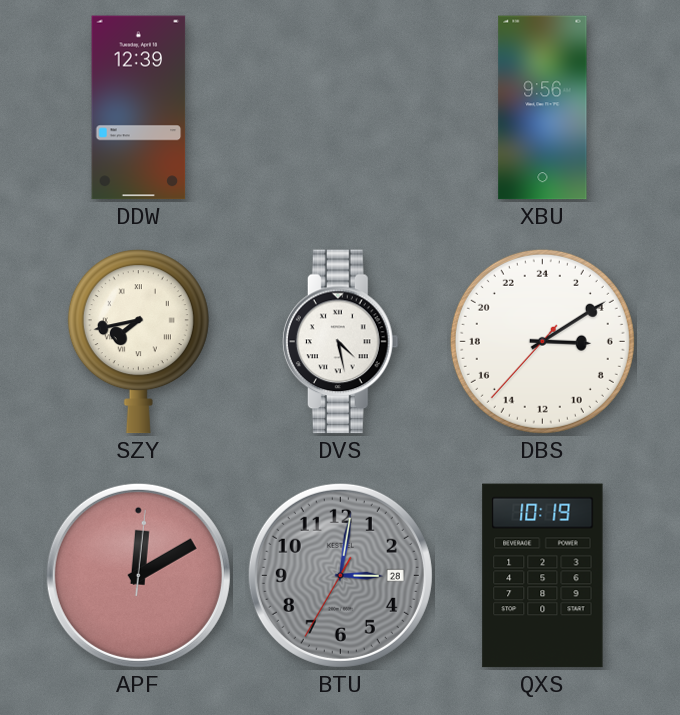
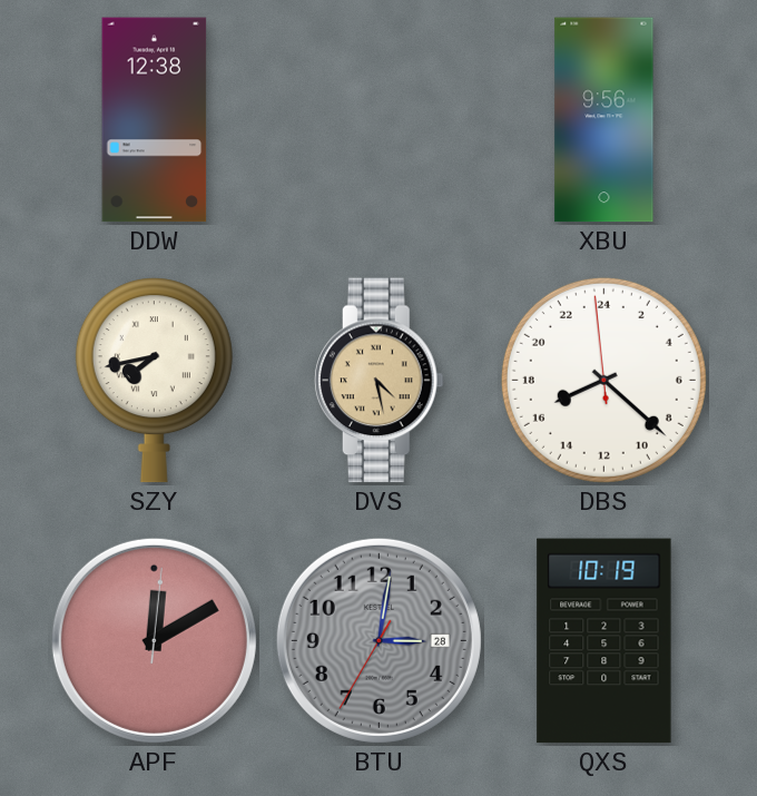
DDW: 12:39 -> 12:38 (155, 120)
DVS dial: white -> champagne (378, 381)
DBS: 6:09 -> 16:21 (603, 380)
